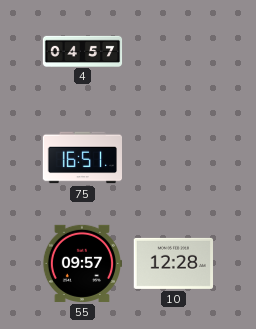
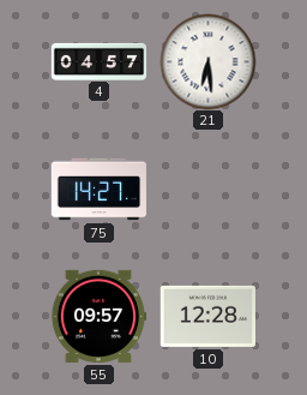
21: none -> 6:29 (207, 61)
75: 16:51 -> 14:27 (98, 190)
